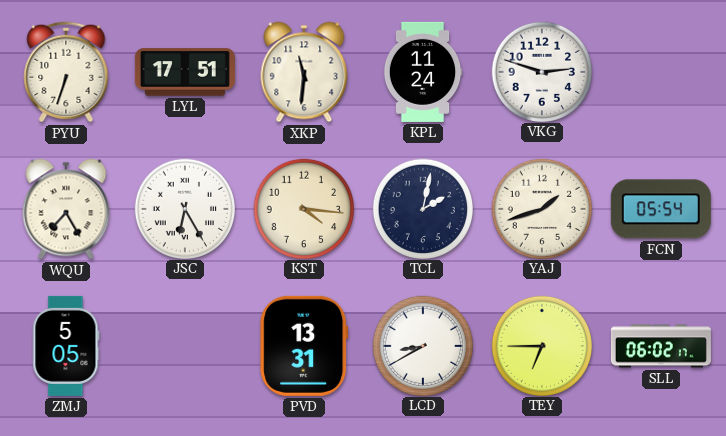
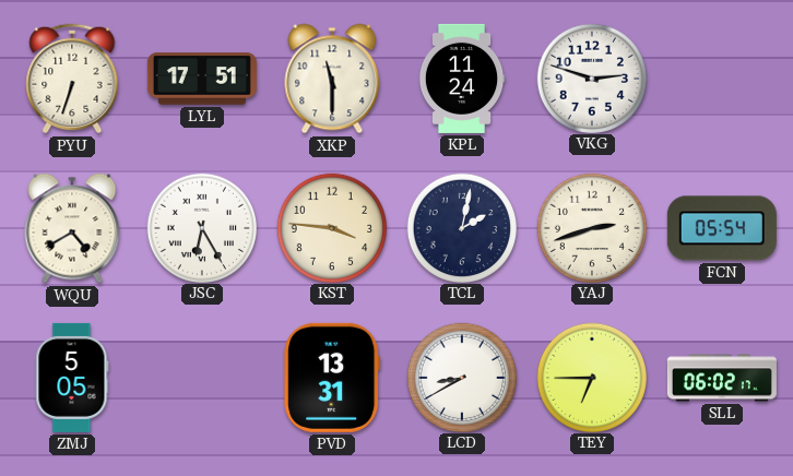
XKP: 11:31 -> 11:30 (332, 79)
WQU: 7:25 -> 4:40 (72, 228)
KST: 4:16 -> 3:46 (331, 227)
YAJ: 1:42 -> 2:42 (591, 227)
